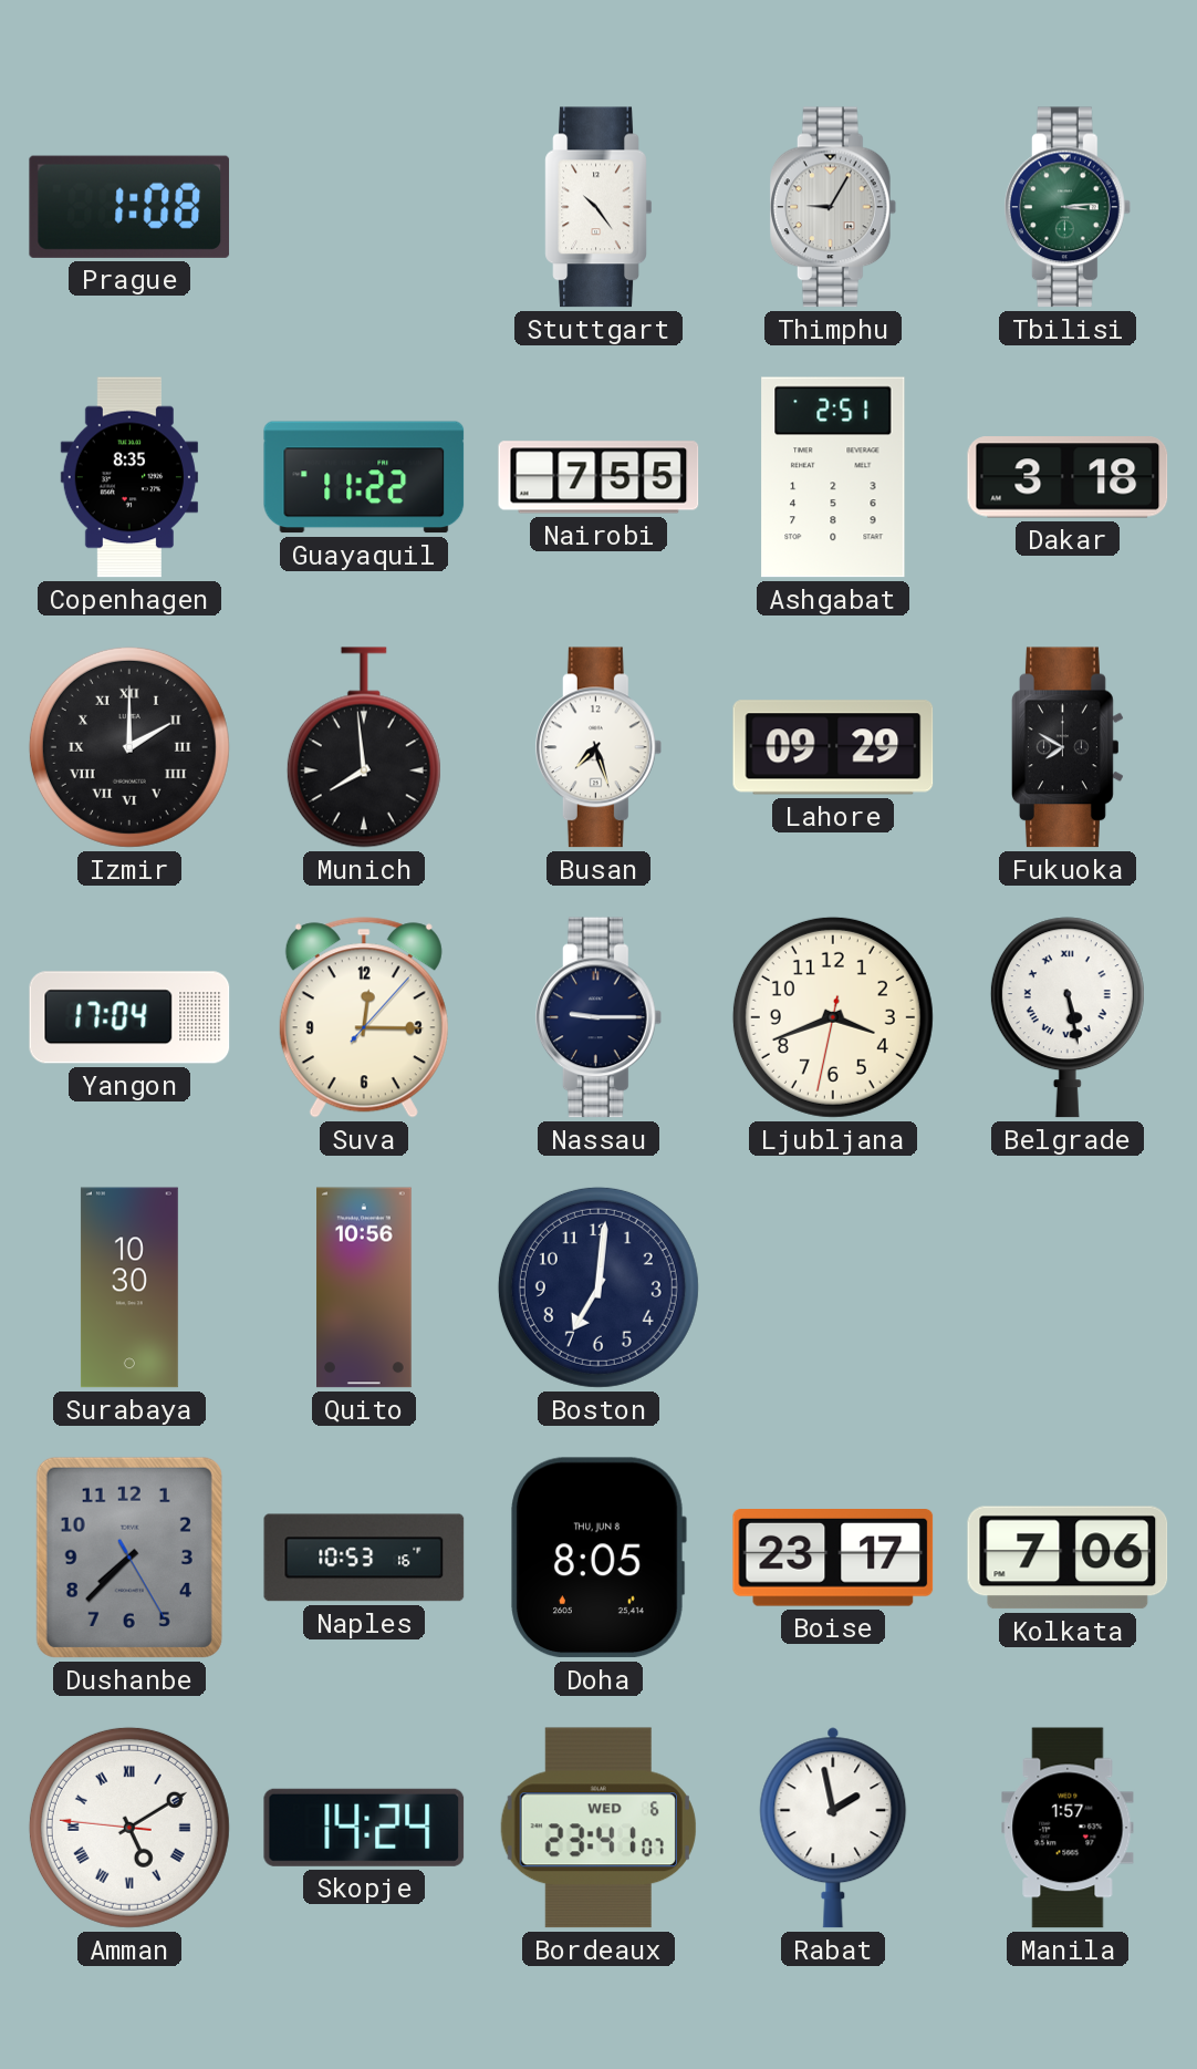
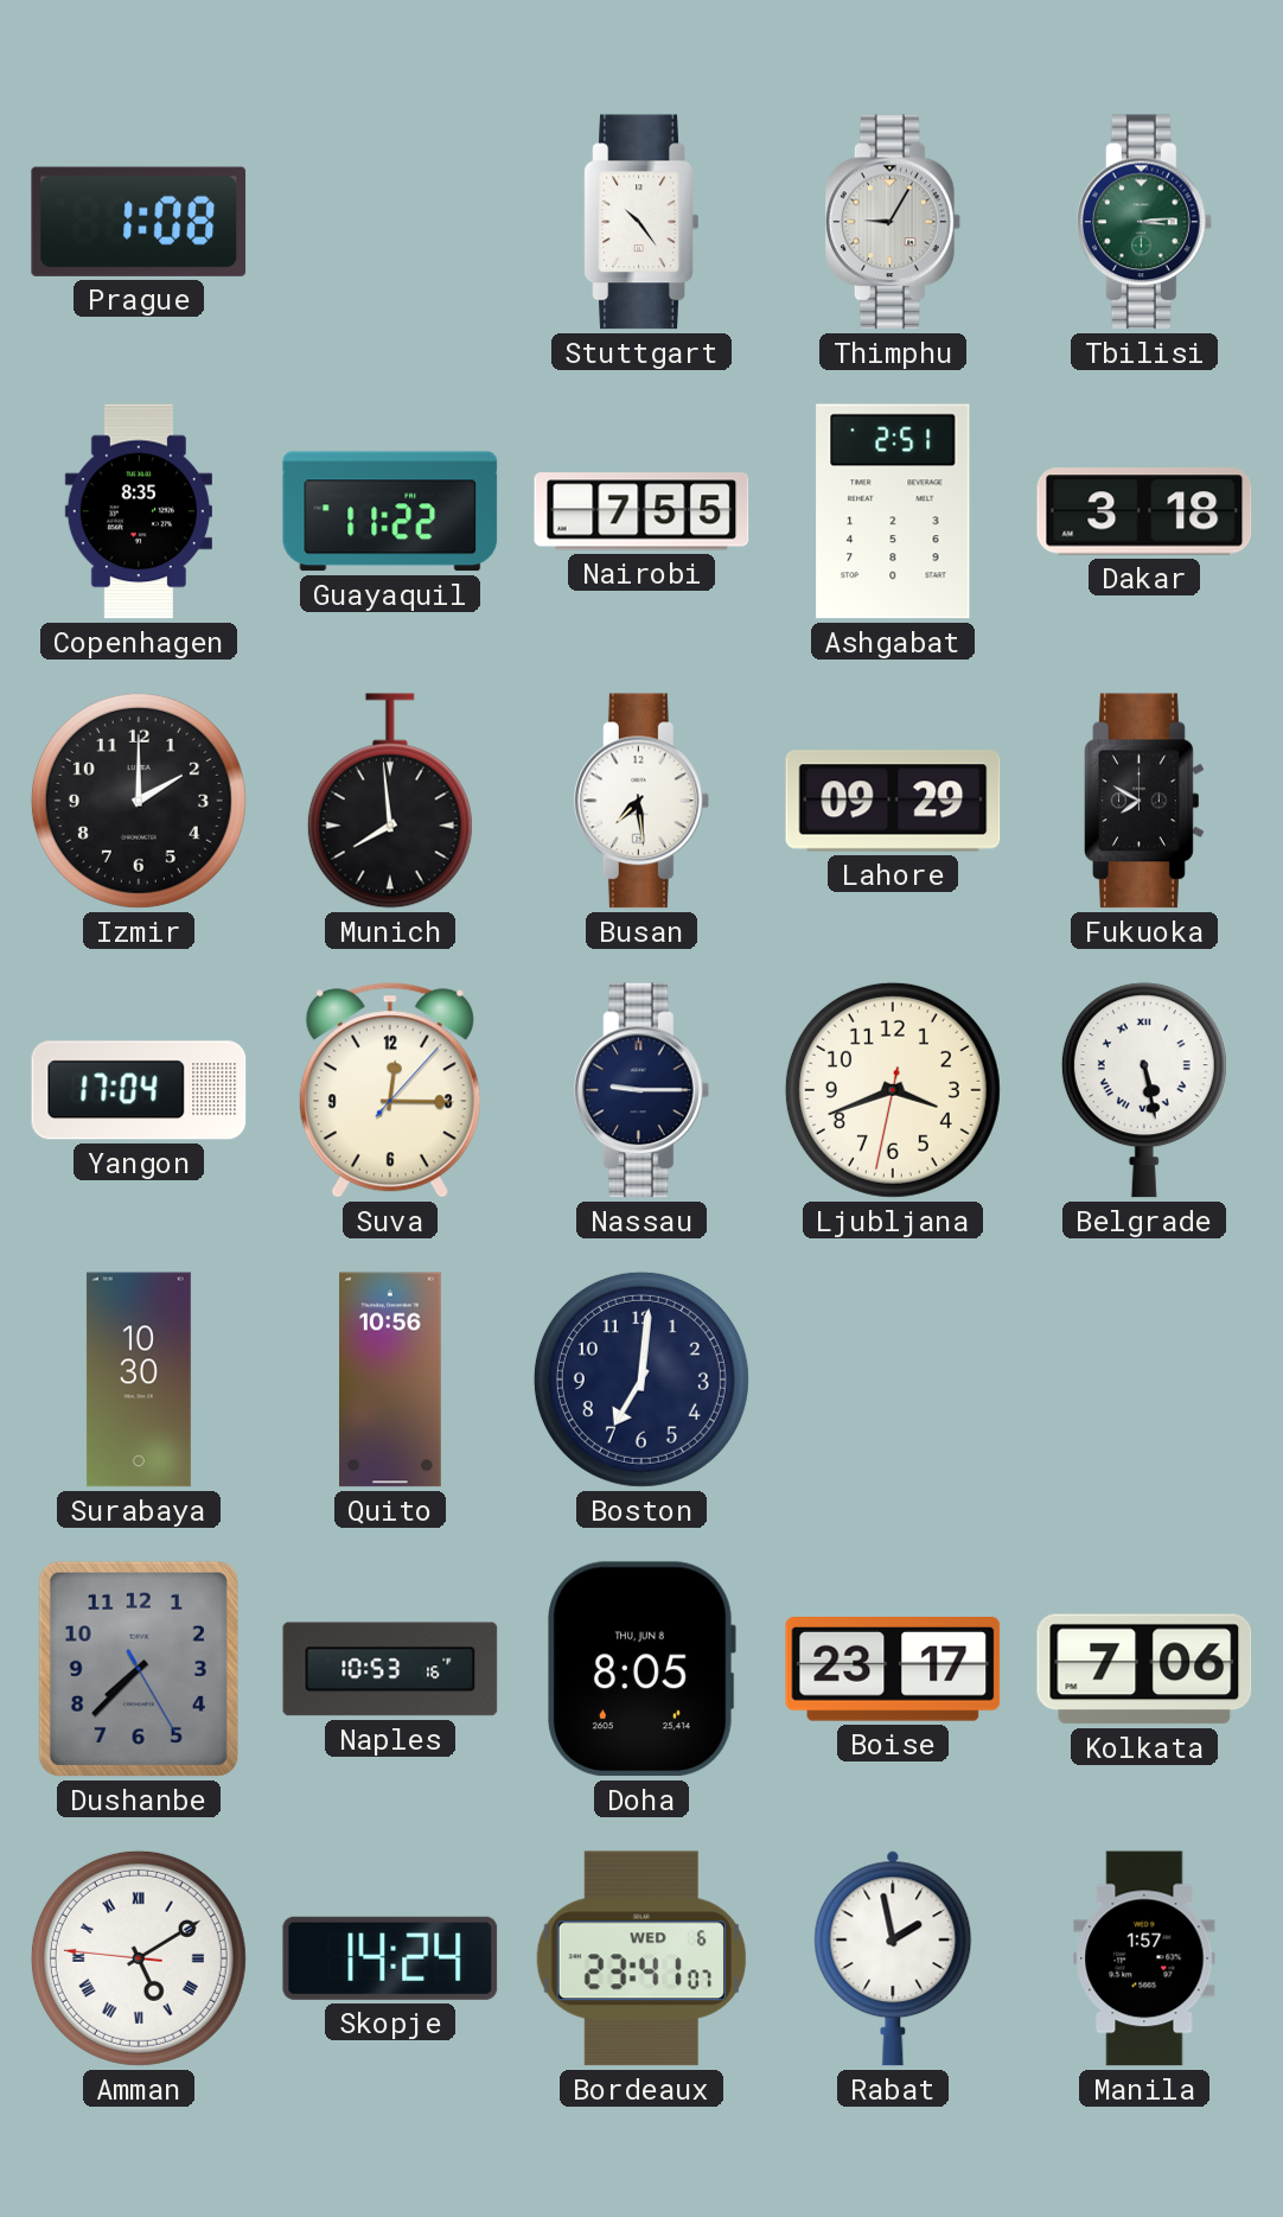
Izmir numerals: Roman -> Arabic (139, 801)
Busan: 7:27 -> 7:29 (641, 801)
